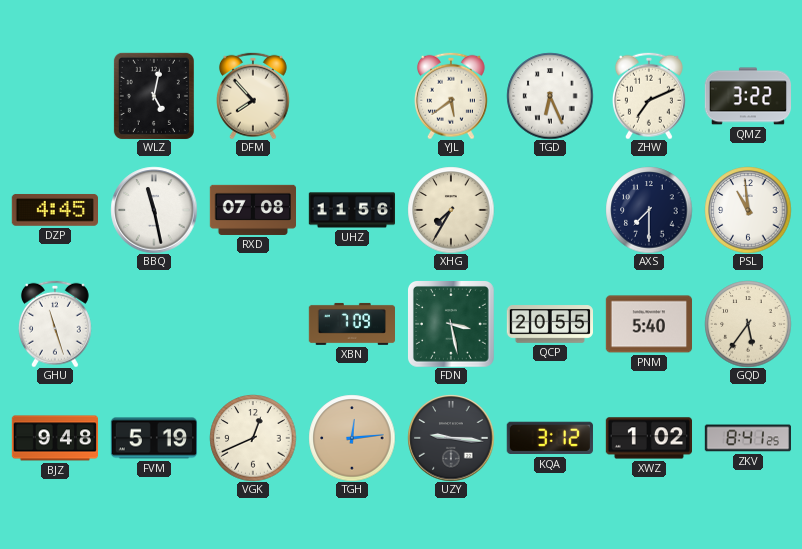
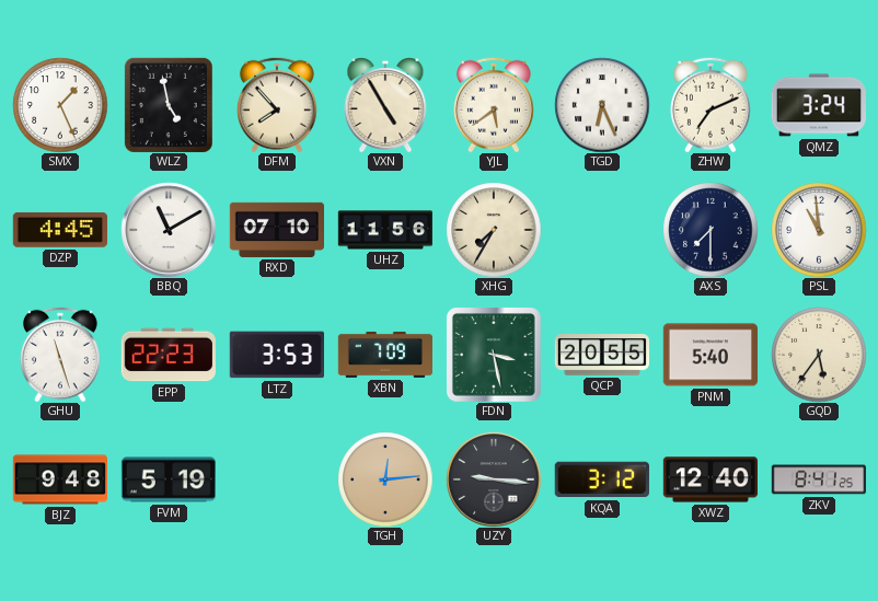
SMX: none -> 1:26 (60, 105)
WLZ: 5:02 -> 4:58 (169, 105)
VXN: none -> 4:55 (385, 105)
QMZ: 3:22 -> 3:24 (818, 105)
BBQ: 11:28 -> 11:10 (169, 230)
RXD: 07:08 -> 07:10 (276, 230)
EPP: none -> 22:23 (167, 355)
LTZ: none -> 3:53 (276, 355)
VGK: 12:41 -> none (253, 438)
XWZ: 1:02 -> 12:40 (709, 479)
